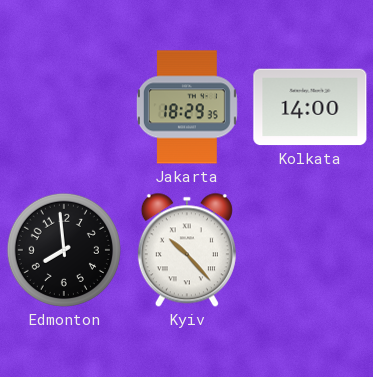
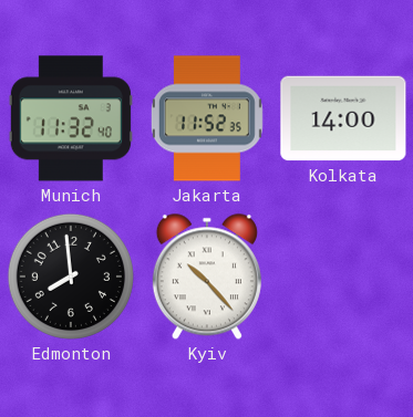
Munich: none -> 11:32 (71, 118)
Jakarta: 18:29 -> 11:52 (207, 118)
